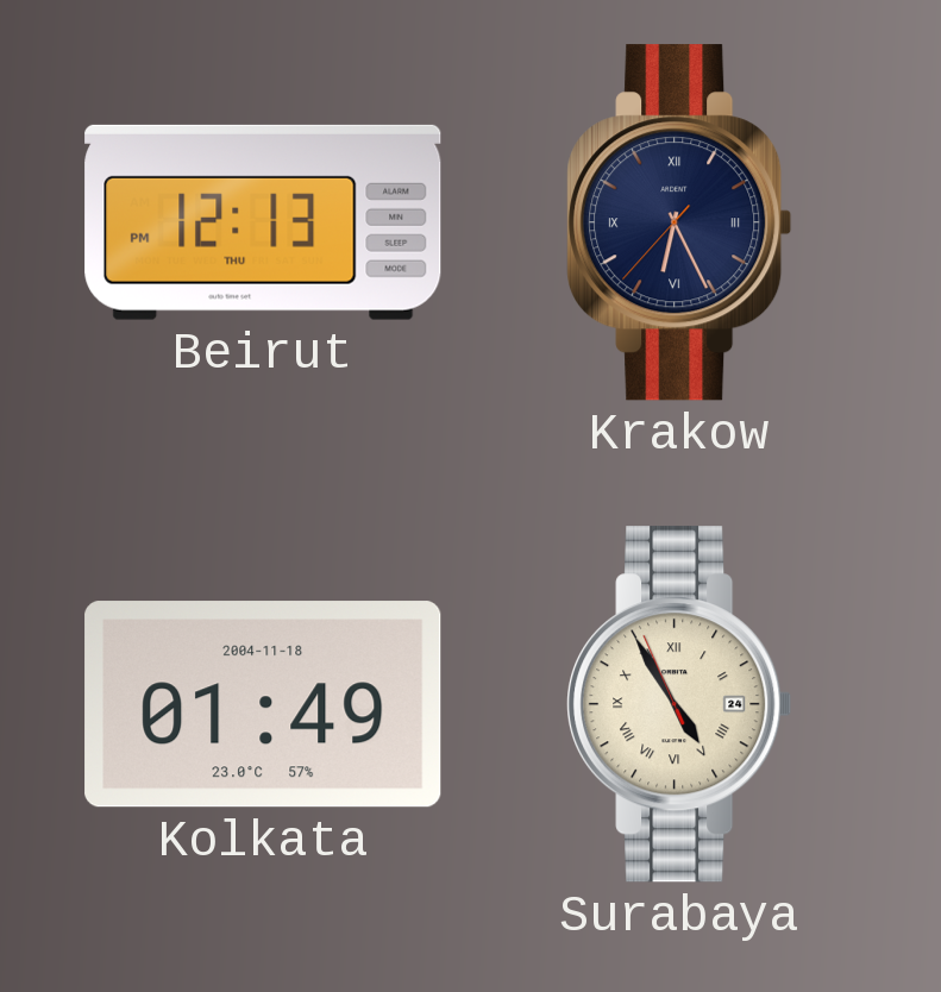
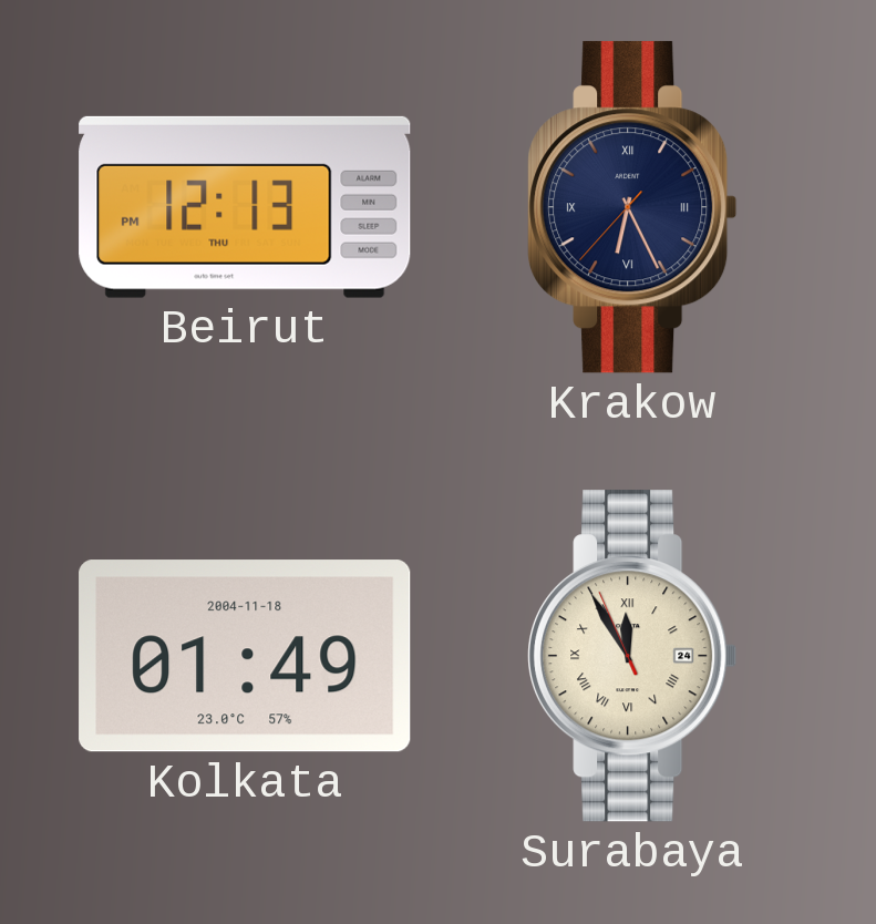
Surabaya: 4:54 -> 11:54 (632, 656)
